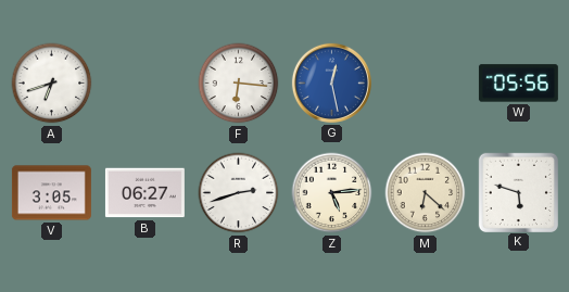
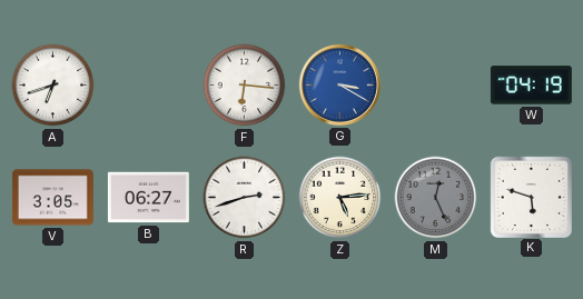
G: 12:28 -> 3:20 (339, 84)
W: 05:56 -> 04:19 (531, 86)
M: 6:22 -> 12:26 (436, 198)
M dial: cream -> grey (436, 198)
